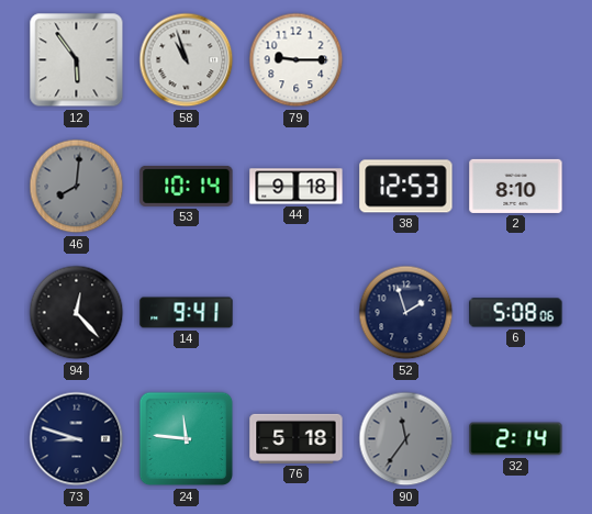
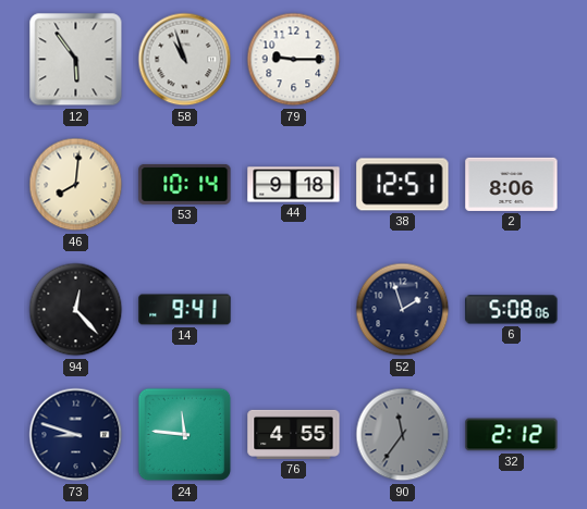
46 dial: grey -> cream (76, 185)
38: 12:53 -> 12:51 (403, 185)
2: 8:10 -> 8:06 (512, 184)
76: 5:18 -> 4:55 (294, 434)
32: 2:14 -> 2:12 (512, 435)
